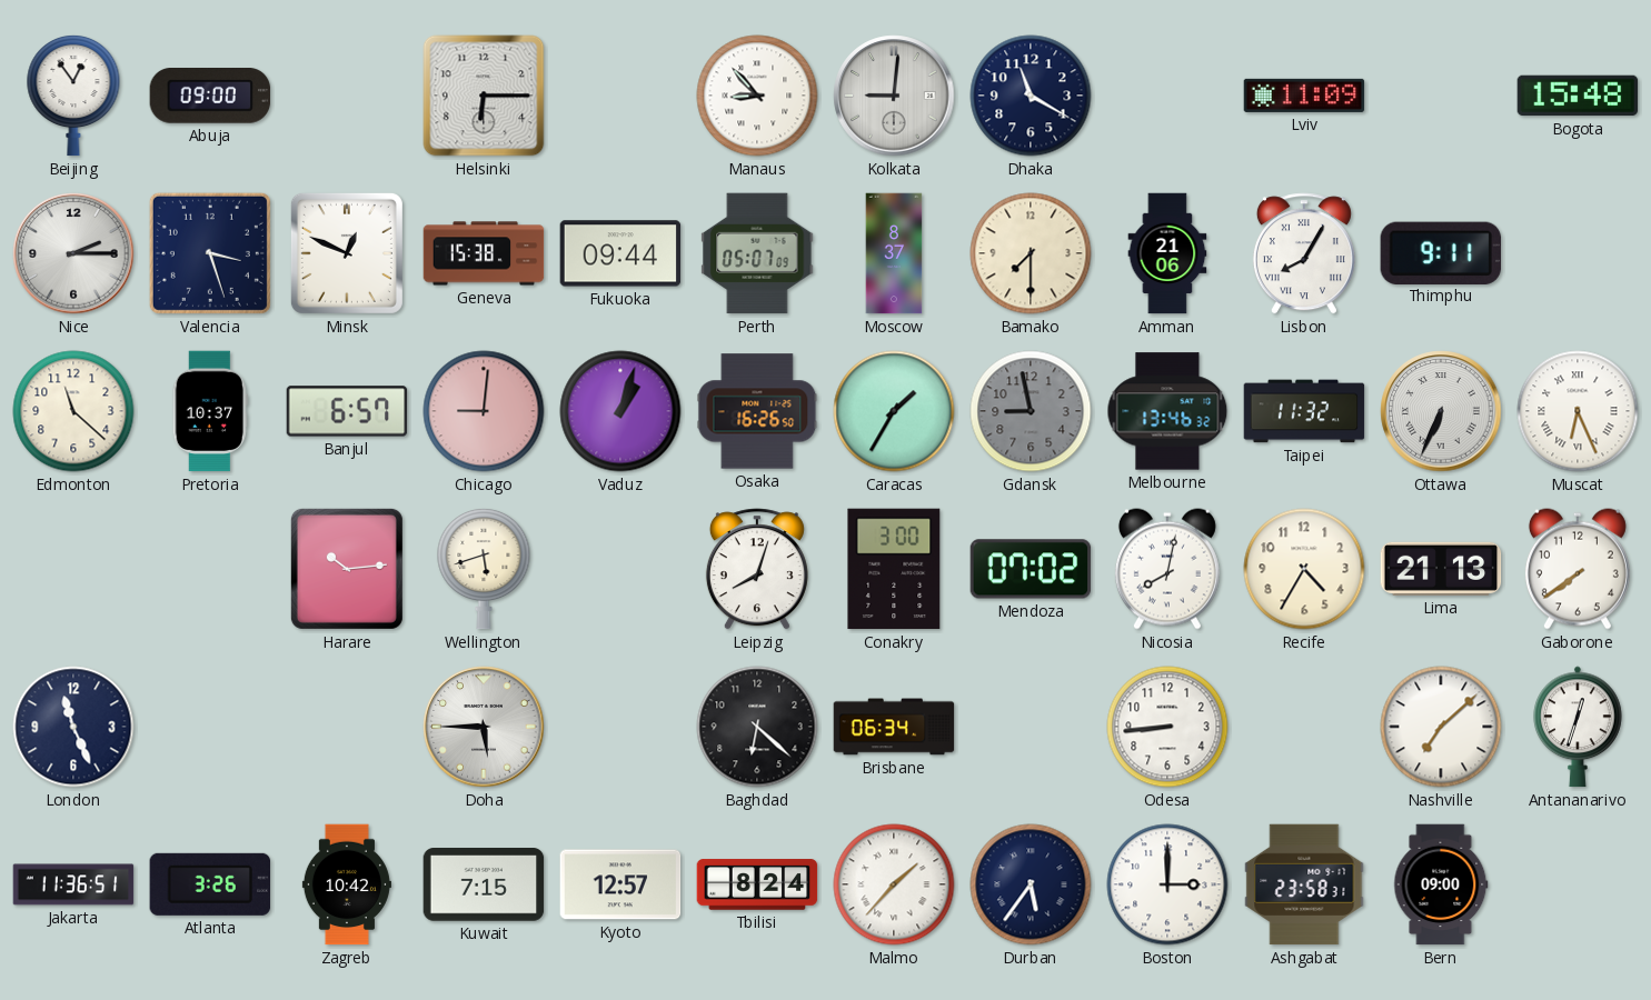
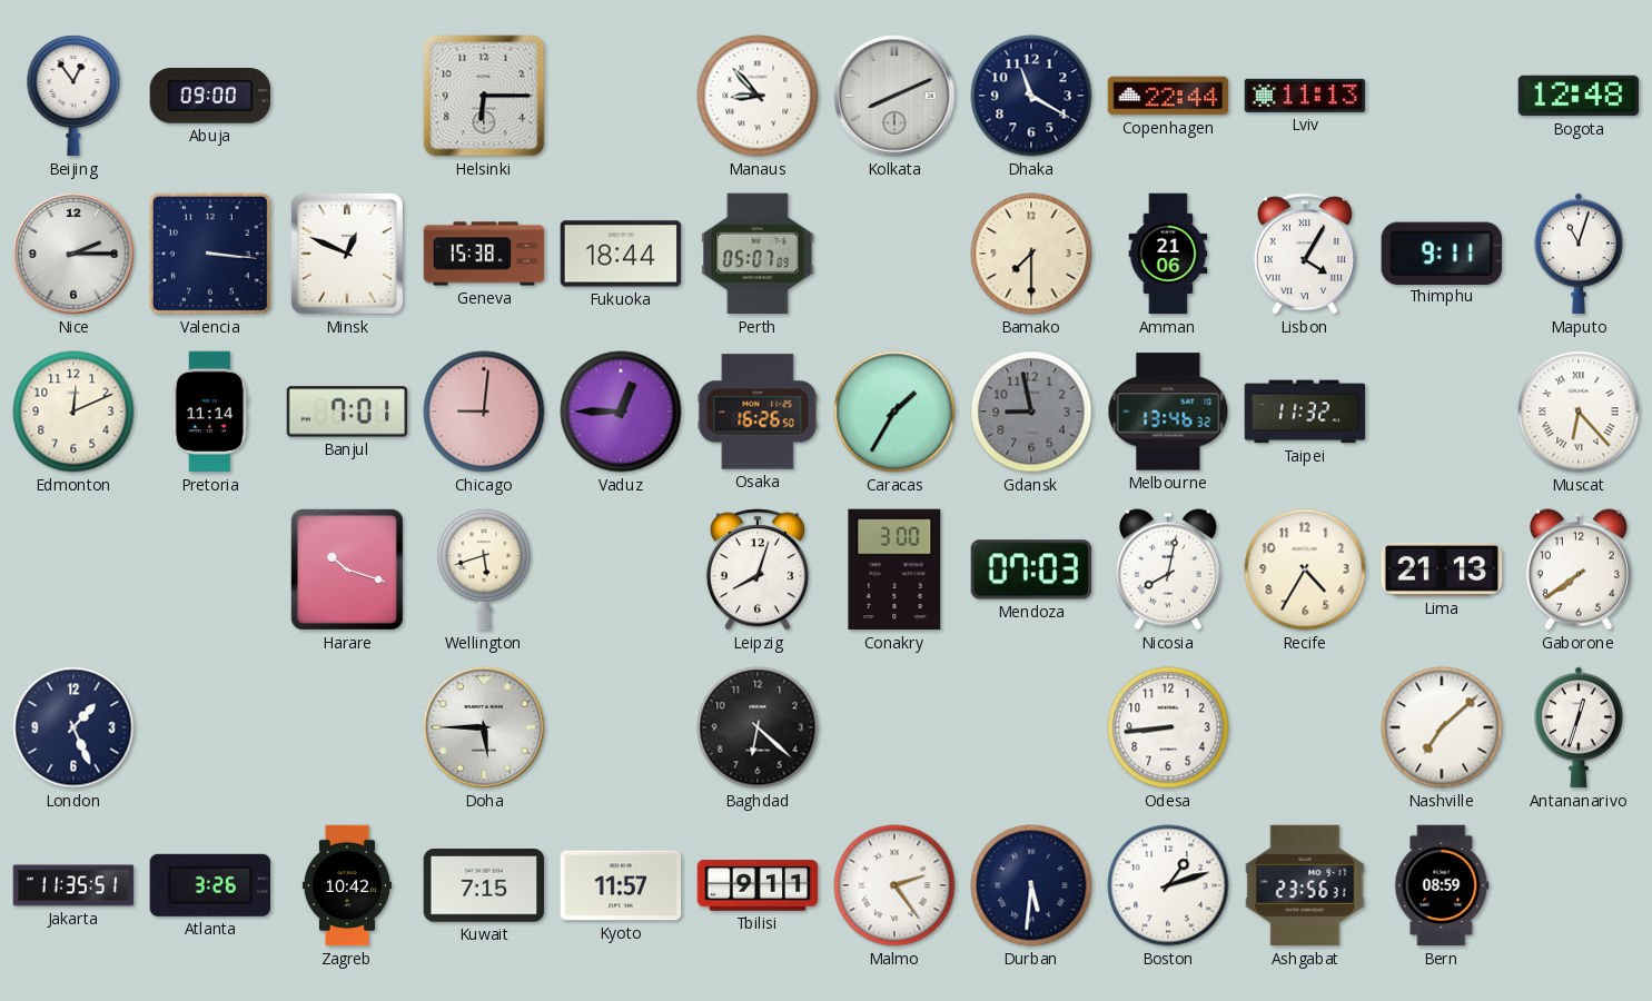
Kolkata: 9:01 -> 8:11 (894, 96)
Copenhagen: none -> 22:44 (1168, 96)
Lviv: 11:09 -> 11:13 (1305, 96)
Bogota: 15:48 -> 12:48 (1579, 96)
Valencia: 3:27 -> 3:16 (210, 254)
Fukuoka: 09:44 -> 18:44 (621, 254)
Moscow: 8:37 -> none (894, 253)
Lisbon: 8:05 -> 4:05 (1305, 254)
Maputo: none -> 11:03 (1579, 254)
Edmonton: 11:22 -> 12:11 (73, 412)
Pretoria: 10:37 -> 11:14 (210, 412)
Banjul: 6:57 -> 7:01 (347, 412)
Vaduz: 1:03 -> 12:45 (621, 412)
Ottawa: 6:34 -> none (1441, 411)
Muscat: 6:26 -> 6:23 (1579, 412)
Harare: 10:14 -> 10:18 (347, 569)
Mendoza: 07:02 -> 07:03 (1031, 569)
London: 11:26 -> 1:26 (73, 727)
Brisbane: 06:34 -> none (894, 727)
Jakarta: 11:36 -> 11:35 (73, 885)
Kyoto: 12:57 -> 11:57 (621, 885)
Tbilisi: 8:24 -> 9:11 (758, 885)
Malmo: 1:37 -> 2:24 (894, 885)
Durban: 5:36 -> 5:31 (1031, 885)
Boston: 3:00 -> 1:12 (1168, 885)
Ashgabat: 23:58 -> 23:56 (1305, 885)
Bern: 09:00 -> 08:59 (1442, 885)
